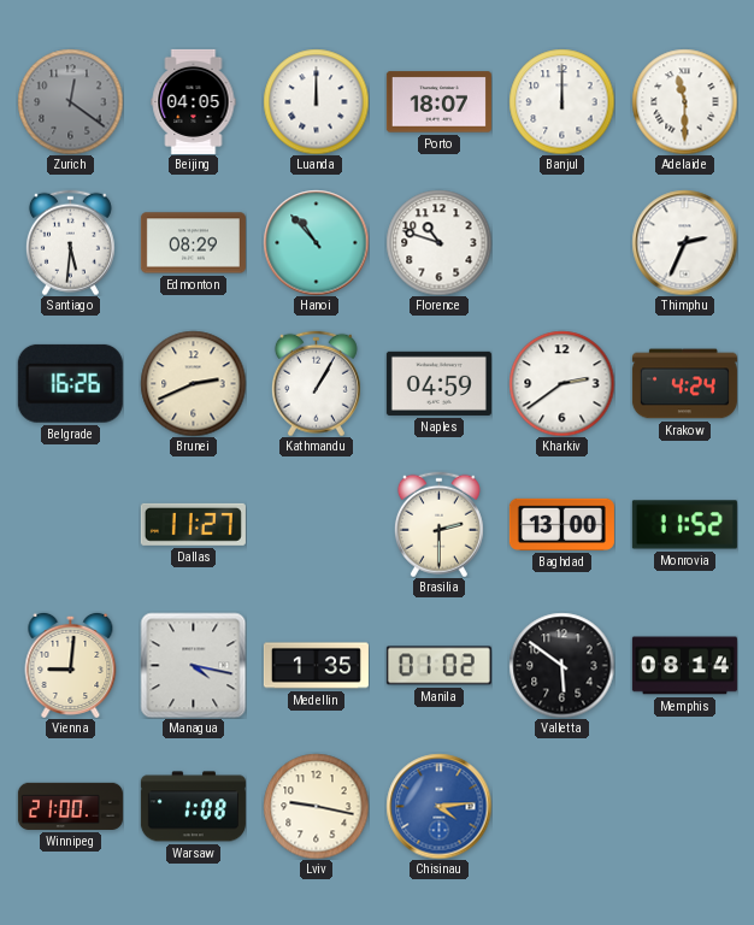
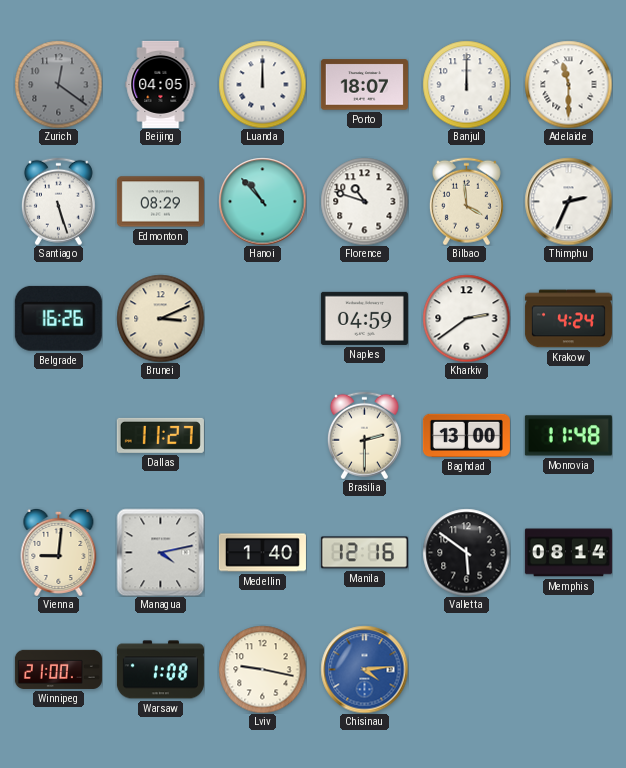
Santiago: 5:31 -> 5:27 (58, 201)
Bilbao: none -> 3:59 (466, 201)
Brunei: 2:41 -> 3:11 (160, 318)
Kathmandu: 1:05 -> none (316, 383)
Monrovia: 11:52 -> 11:48 (568, 436)
Managua: 4:17 -> 4:13 (160, 552)
Medellin: 1:35 -> 1:40 (262, 553)
Manila: 01:02 -> 12:16 (364, 553)
